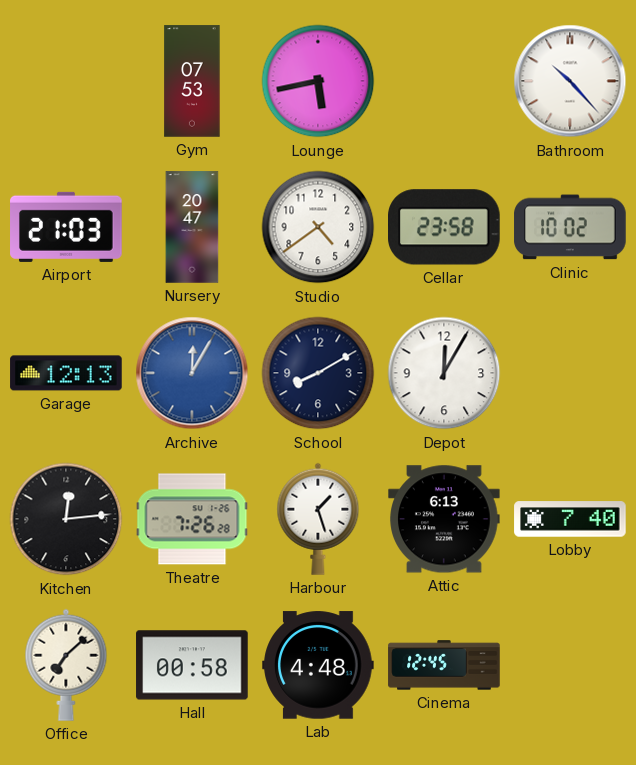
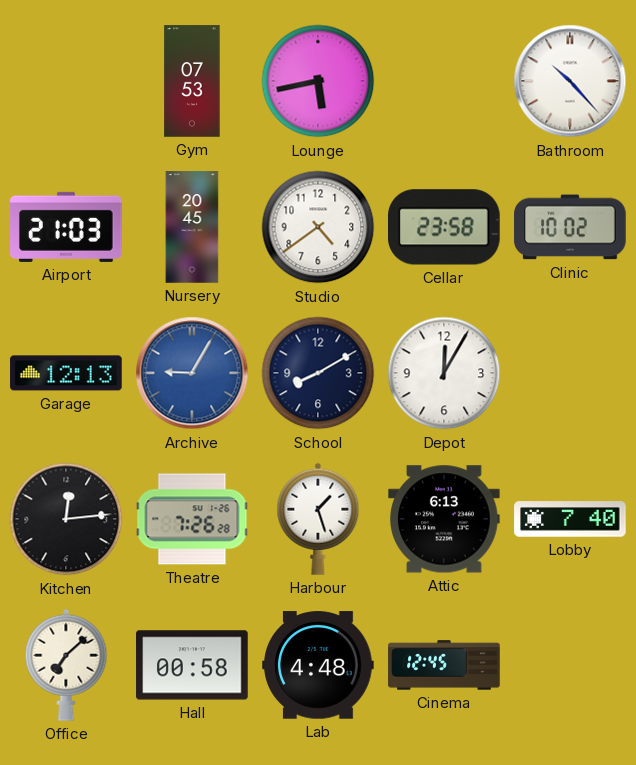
Nursery: 20:47 -> 20:45 (192, 227)
Archive: 12:05 -> 9:05 (192, 373)
